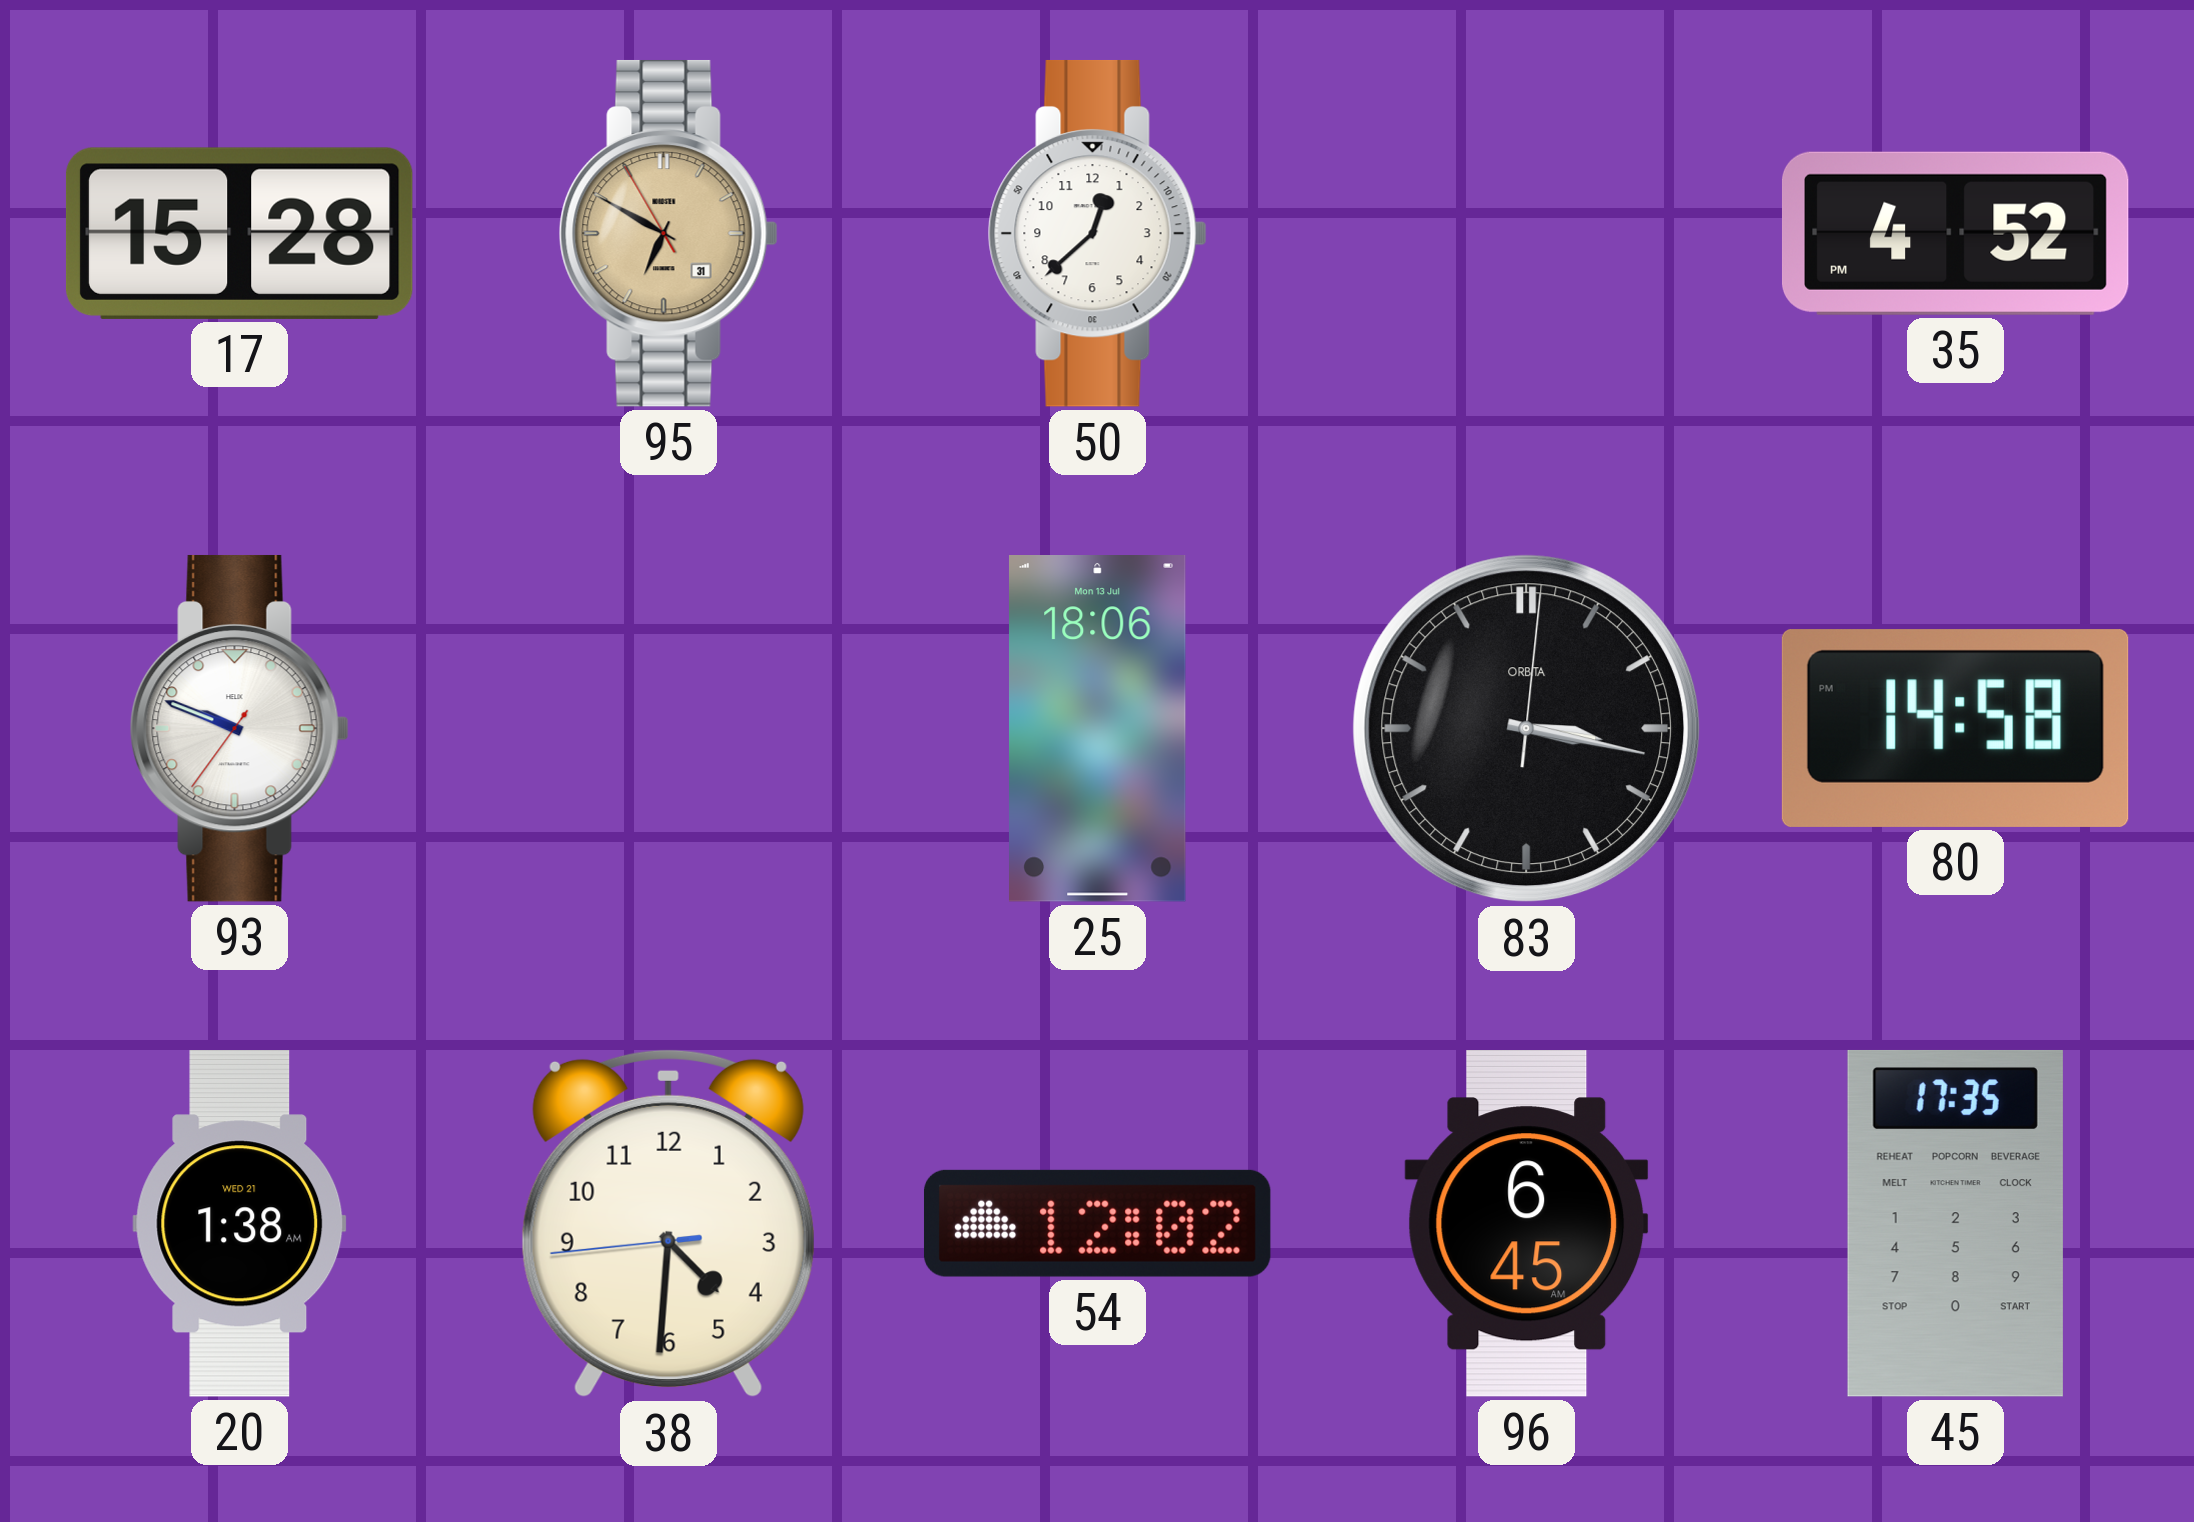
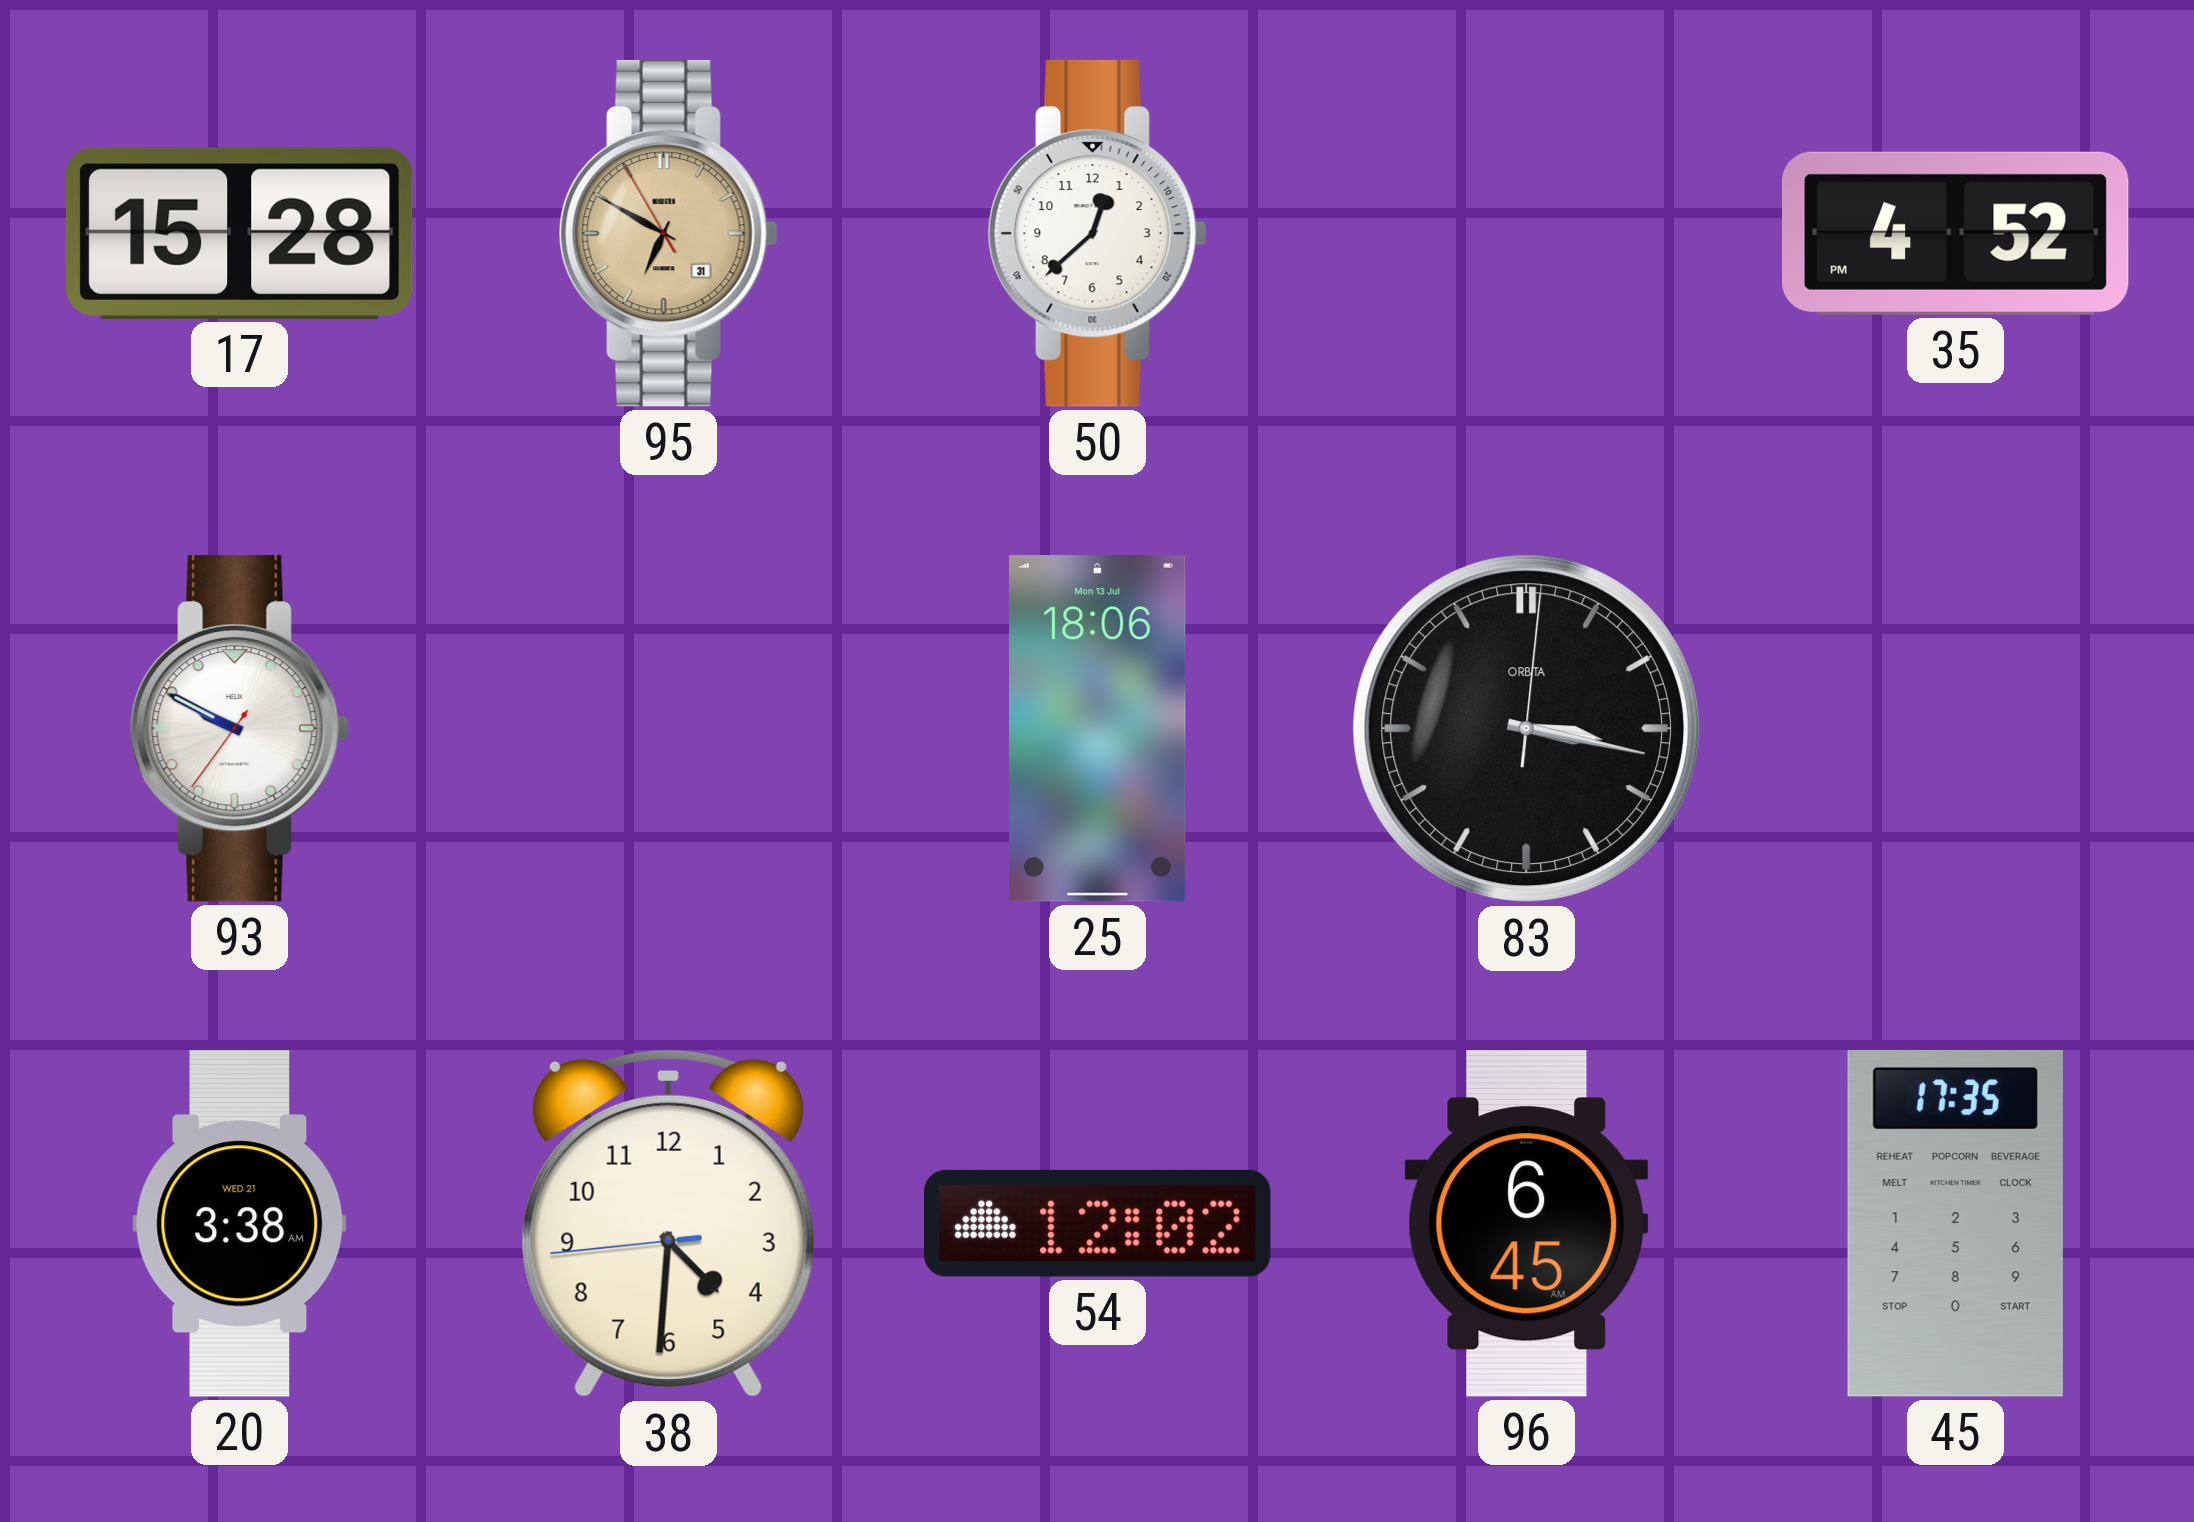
93: 9:48 -> 9:49 (239, 728)
80: 14:58 -> none (1955, 728)
20: 1:38 -> 3:38 (240, 1224)
